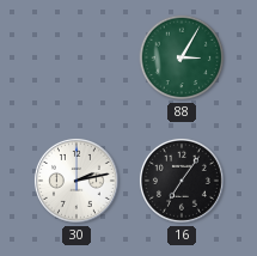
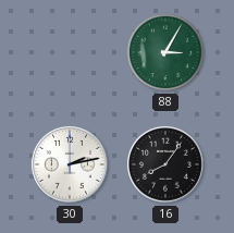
16: 7:06 -> 8:06 (165, 164)
